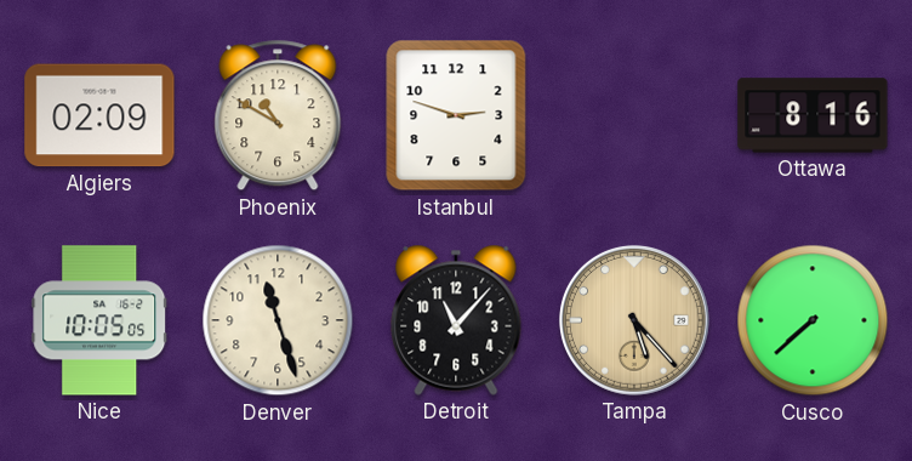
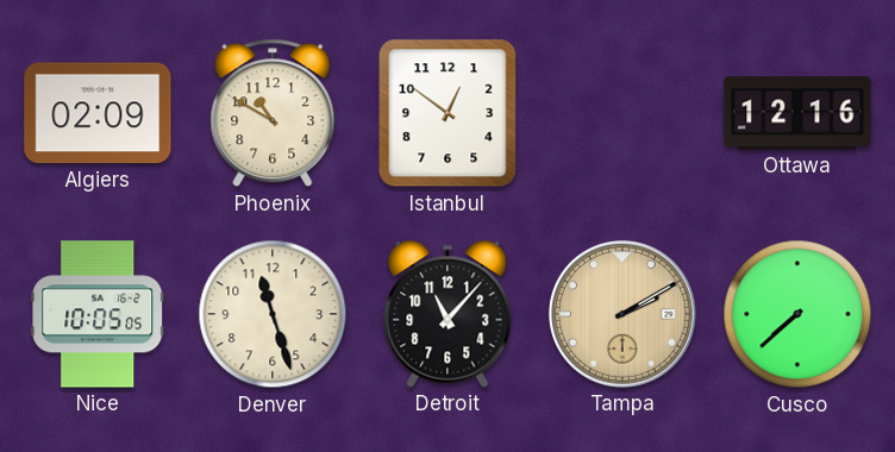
Istanbul: 2:48 -> 12:51 (447, 113)
Ottawa: 8:16 -> 12:16 (797, 113)
Tampa: 5:23 -> 2:10 (622, 314)
